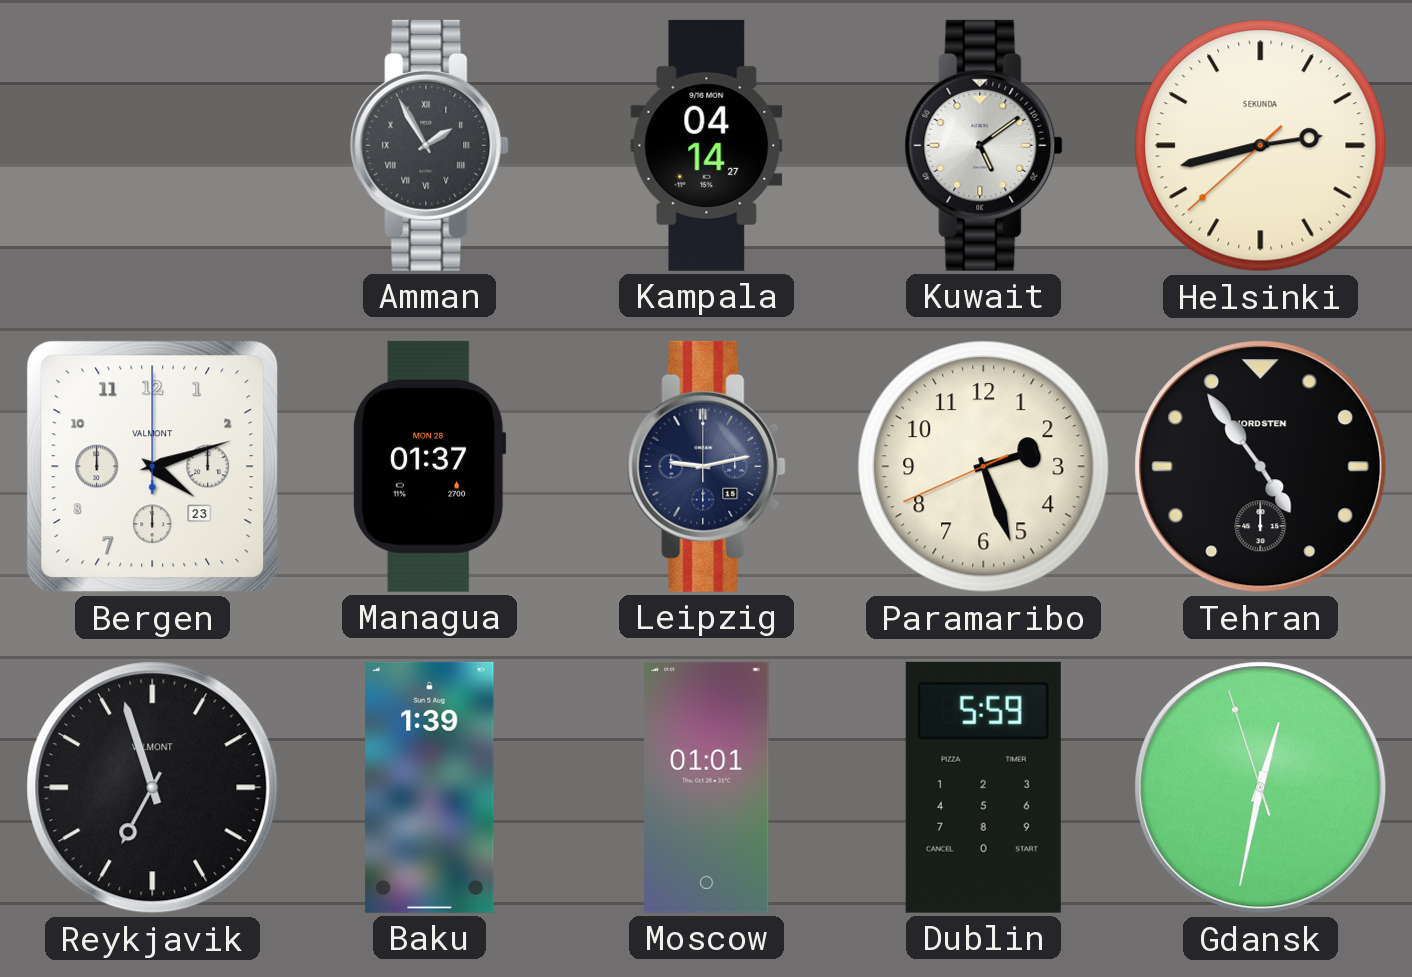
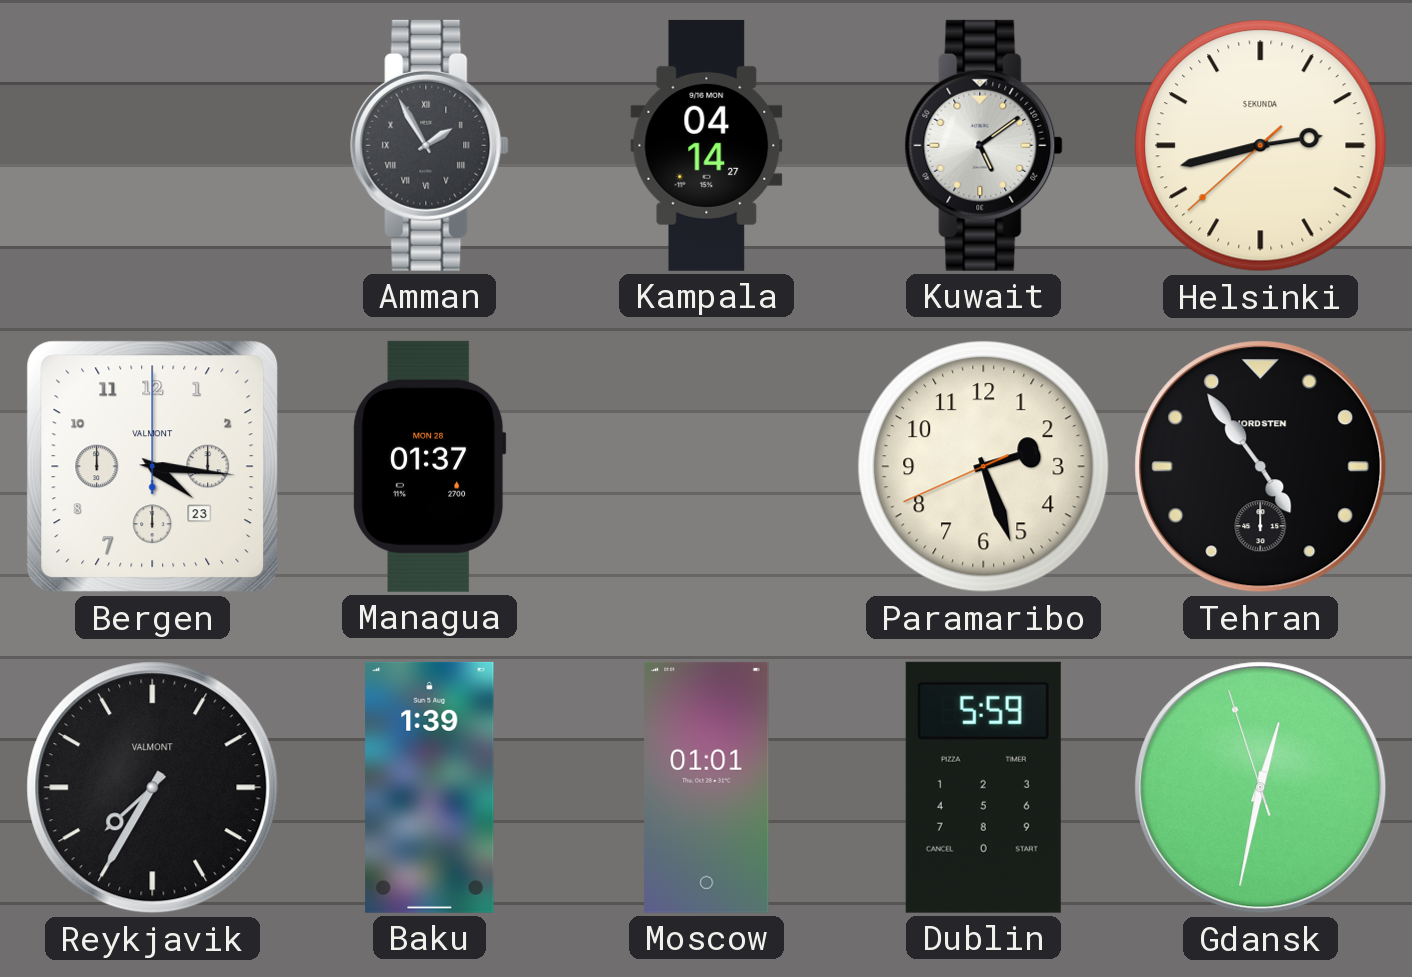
Bergen: 4:12 -> 4:16 (153, 467)
Leipzig: 9:13 -> none (707, 466)
Reykjavik: 6:57 -> 7:35 (153, 788)
